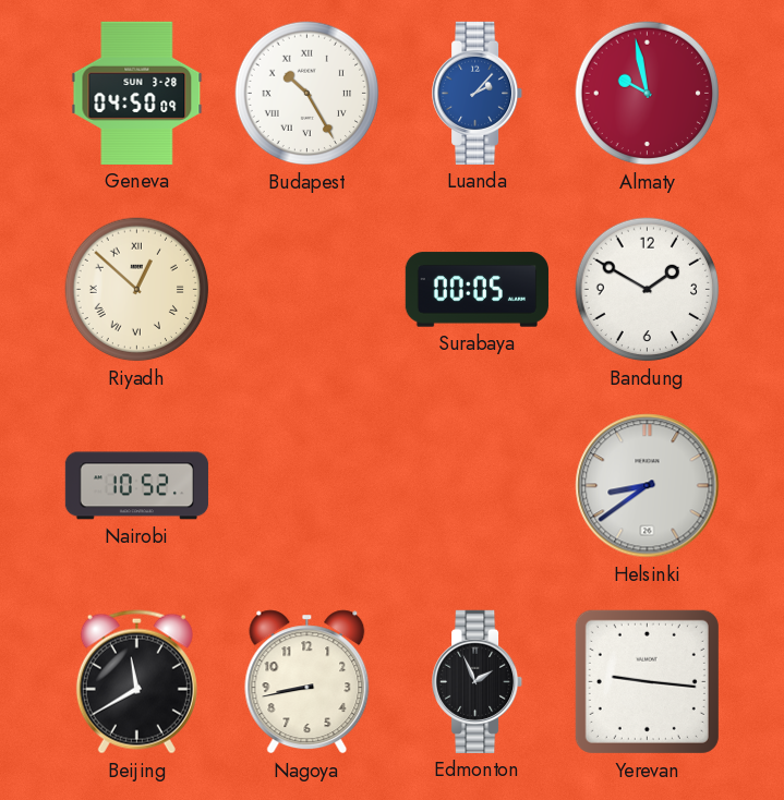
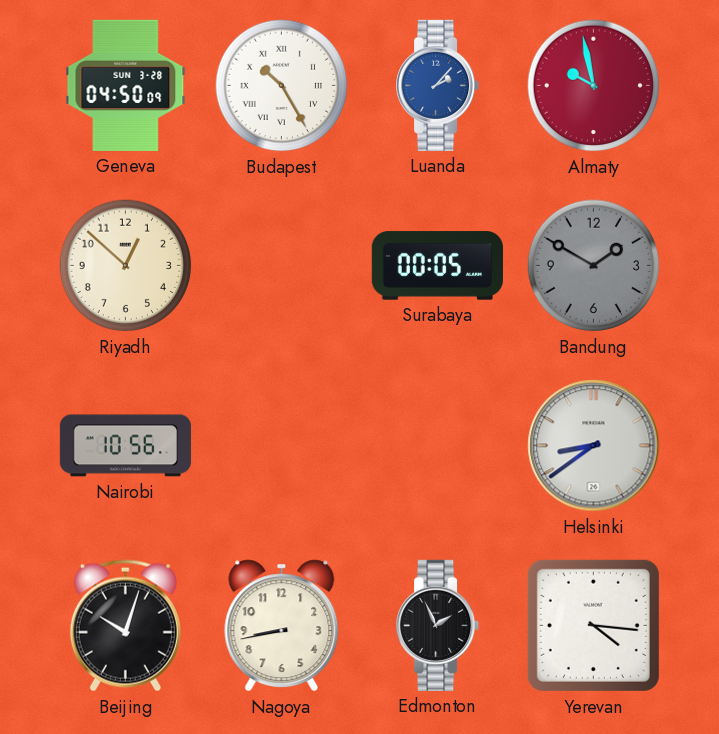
Riyadh numerals: Roman -> Arabic (126, 266)
Bandung dial: white -> grey (594, 266)
Nairobi: 10:52 -> 10:56 (125, 446)
Beijing: 11:40 -> 10:03 (125, 626)
Yerevan: 9:16 -> 4:16 (593, 625)
